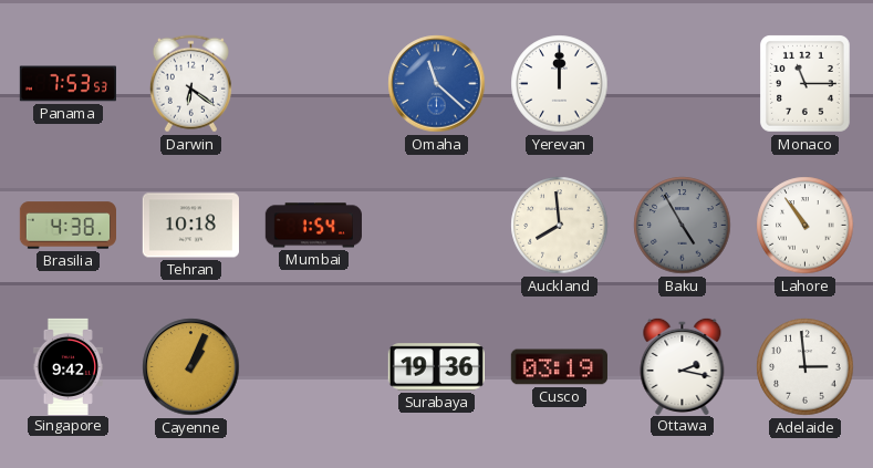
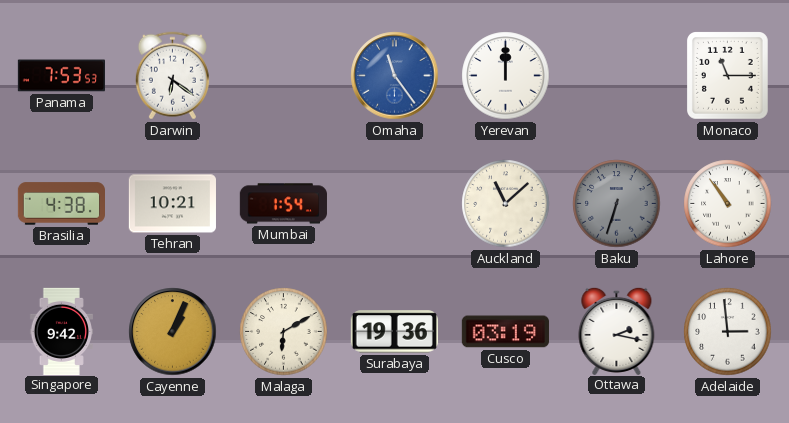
Omaha: 11:22 -> 11:24 (395, 76)
Tehran: 10:18 -> 10:21 (172, 204)
Auckland: 7:59 -> 11:08 (506, 204)
Baku: 4:55 -> 6:33 (617, 204)
Malaga: none -> 6:10 (284, 332)
